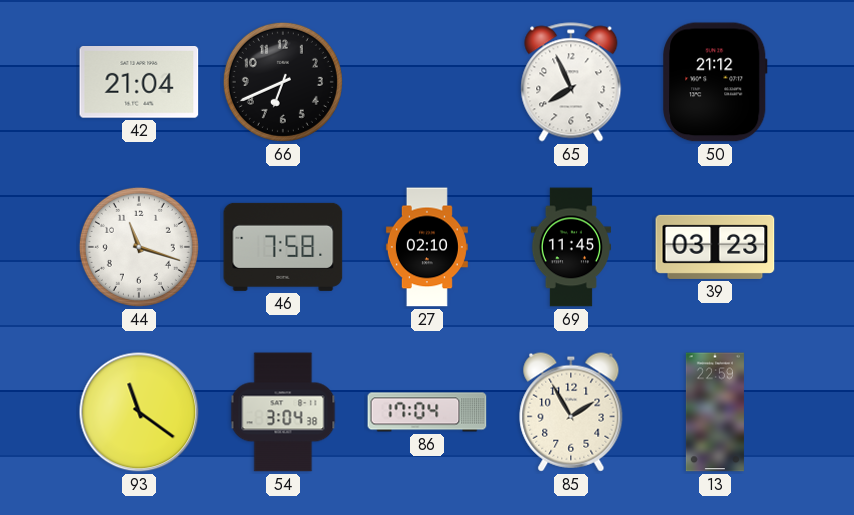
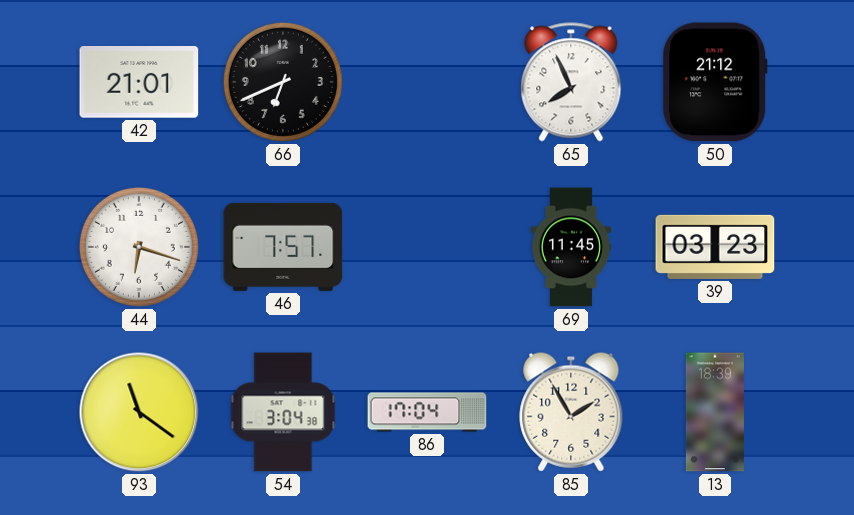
42: 21:04 -> 21:01 (139, 83)
44: 11:18 -> 6:18 (139, 247)
46: 7:58 -> 7:57 (283, 247)
27: 02:10 -> none (427, 247)
13: 22:59 -> 18:39 (715, 412)
